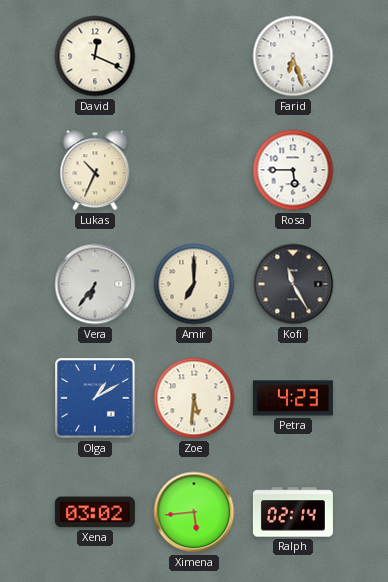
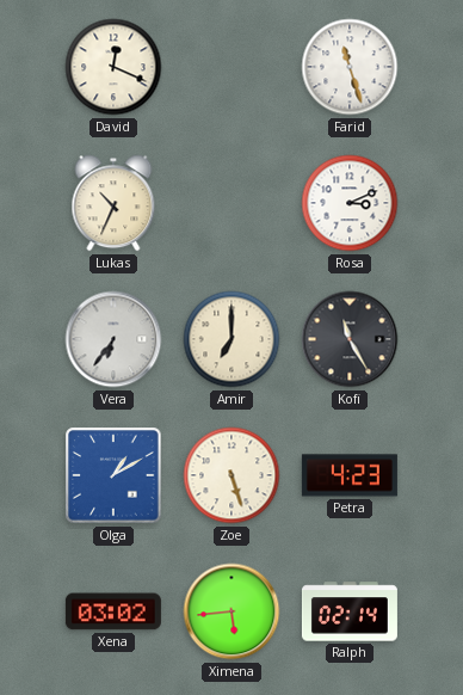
Farid: 6:27 -> 11:27 (350, 67)
Rosa: 5:45 -> 3:11 (350, 203)
Zoe: 5:31 -> 5:27 (231, 475)
